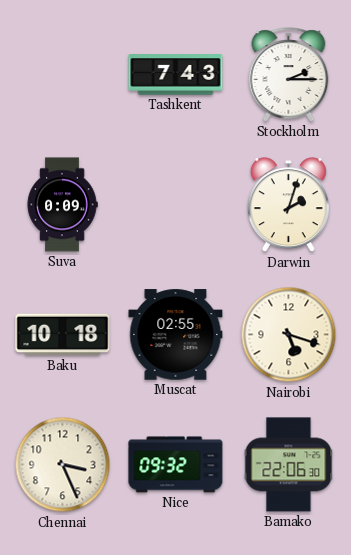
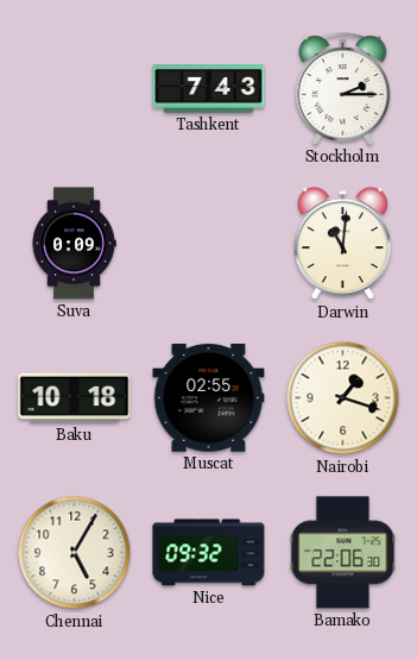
Darwin: 2:03 -> 11:01 (342, 244)
Nairobi: 5:18 -> 1:18 (343, 398)
Chennai: 3:26 -> 5:05 (75, 553)
